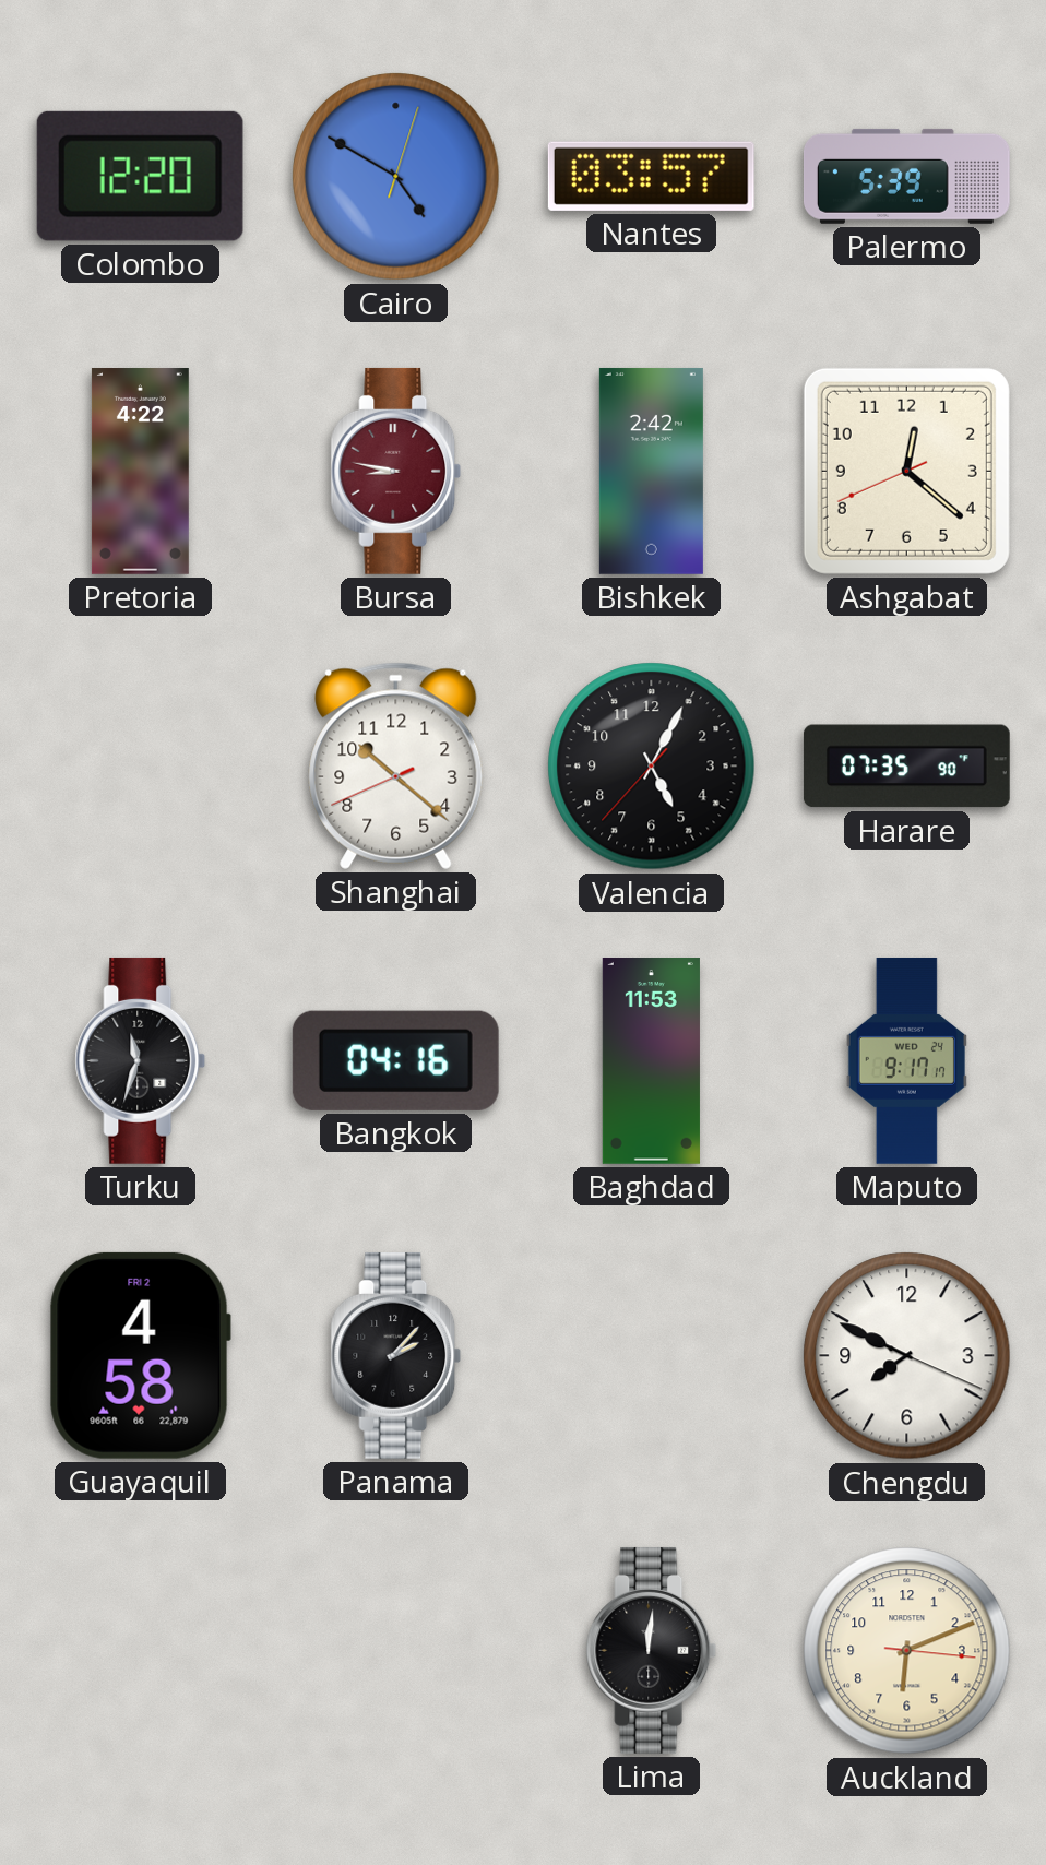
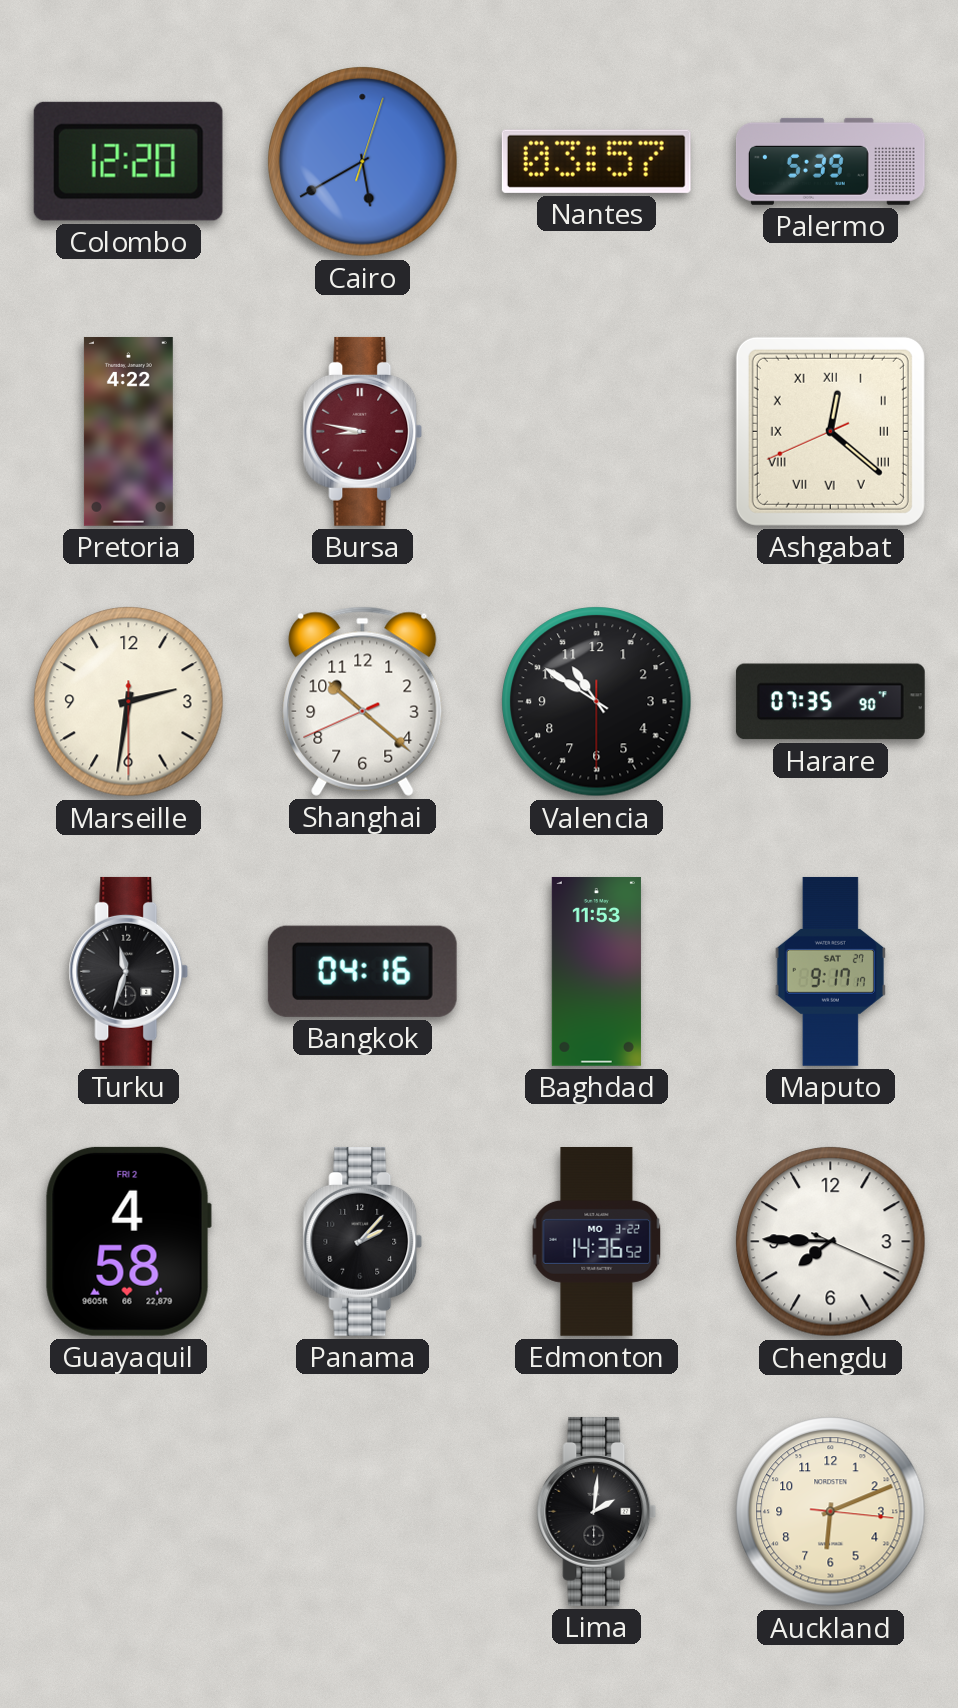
Cairo: 4:50 -> 5:40 (363, 162)
Bishkek: 2:42 -> none (651, 471)
Ashgabat numerals: Arabic -> Roman (830, 431)
Marseille: none -> 2:31 (129, 702)
Valencia: 5:04 -> 10:50 (597, 702)
Maputo date: WED 24 -> SAT 27 (830, 971)
Edmonton: none -> 14:36 (597, 1242)
Chengdu: 7:49 -> 7:45 (831, 1242)
Lima: 12:01 -> 2:01 (597, 1511)
